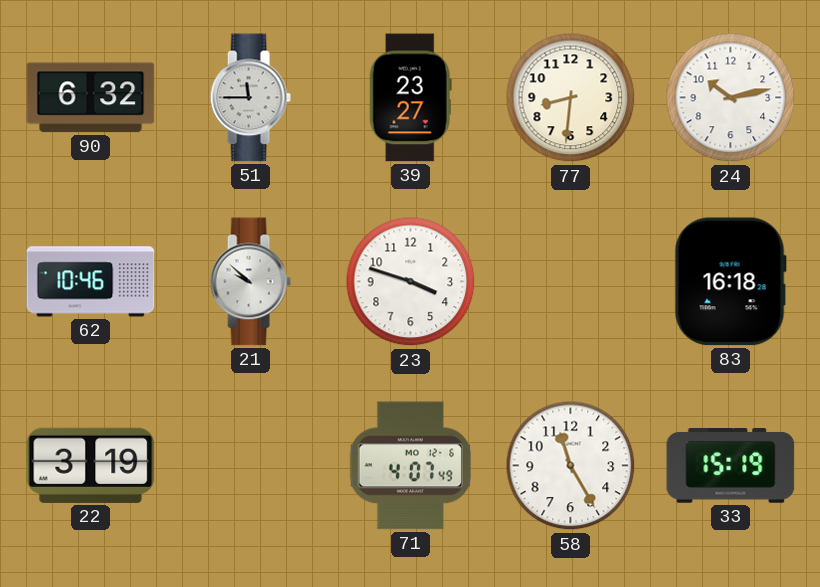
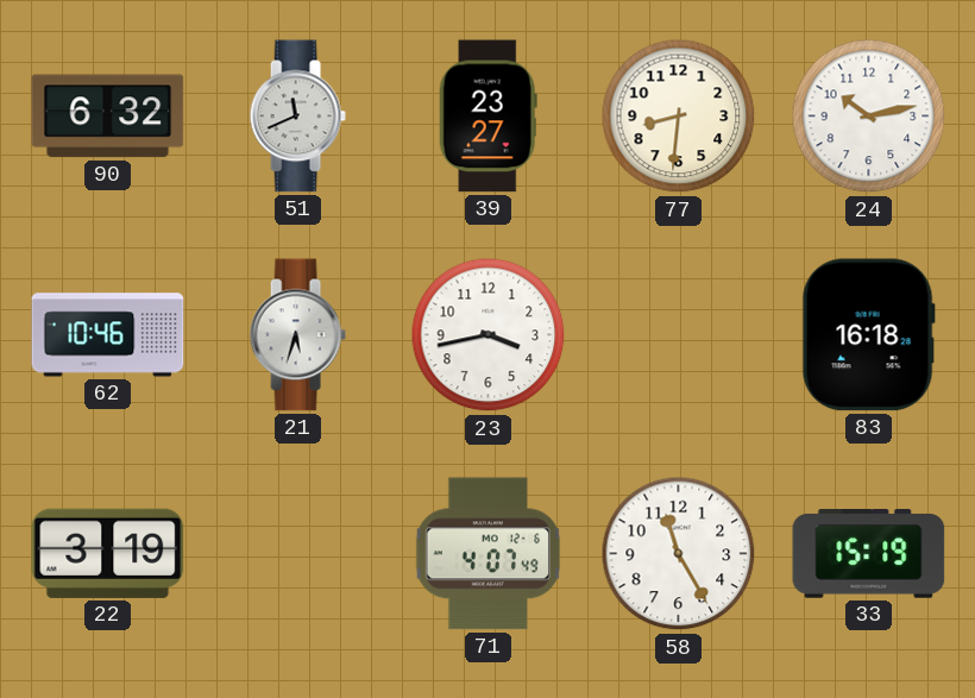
51: 11:45 -> 11:41 (297, 117)
21: 9:52 -> 5:33 (297, 335)
23: 3:48 -> 3:43 (489, 335)
